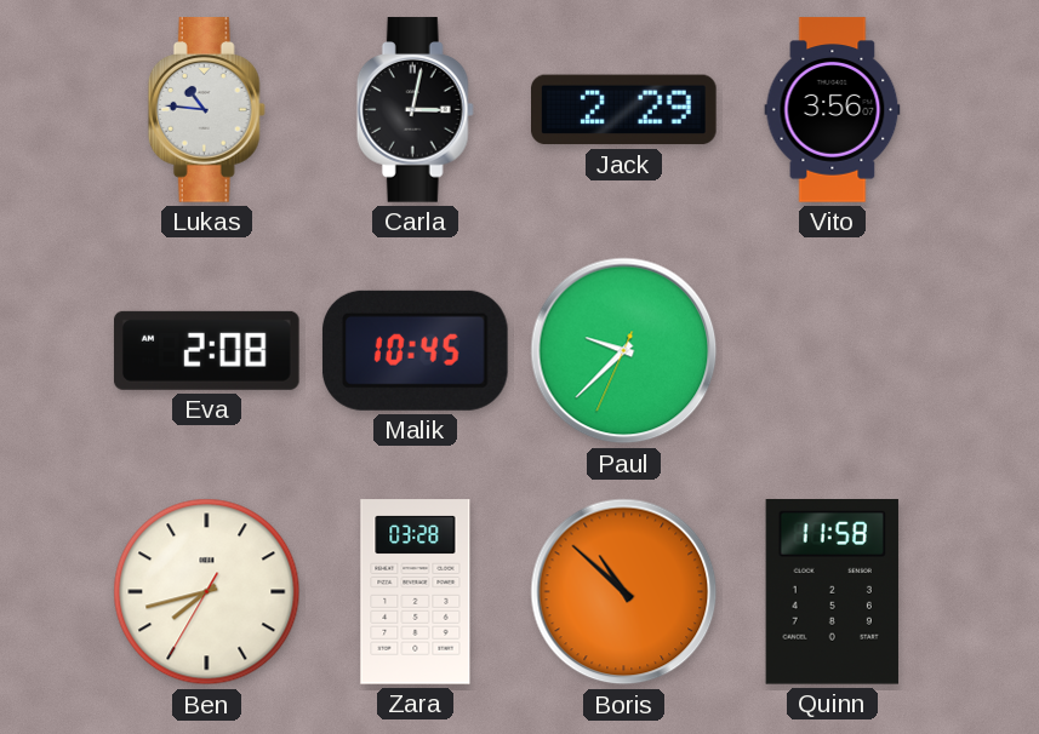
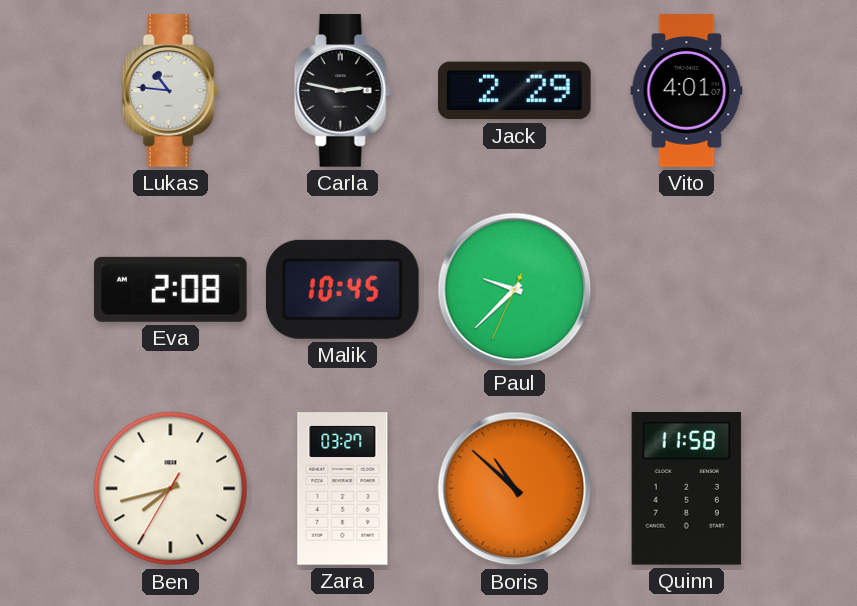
Carla: 3:02 -> 2:47 (342, 91)
Vito: 3:56 -> 4:01 (687, 91)
Zara: 03:28 -> 03:27 (343, 489)
